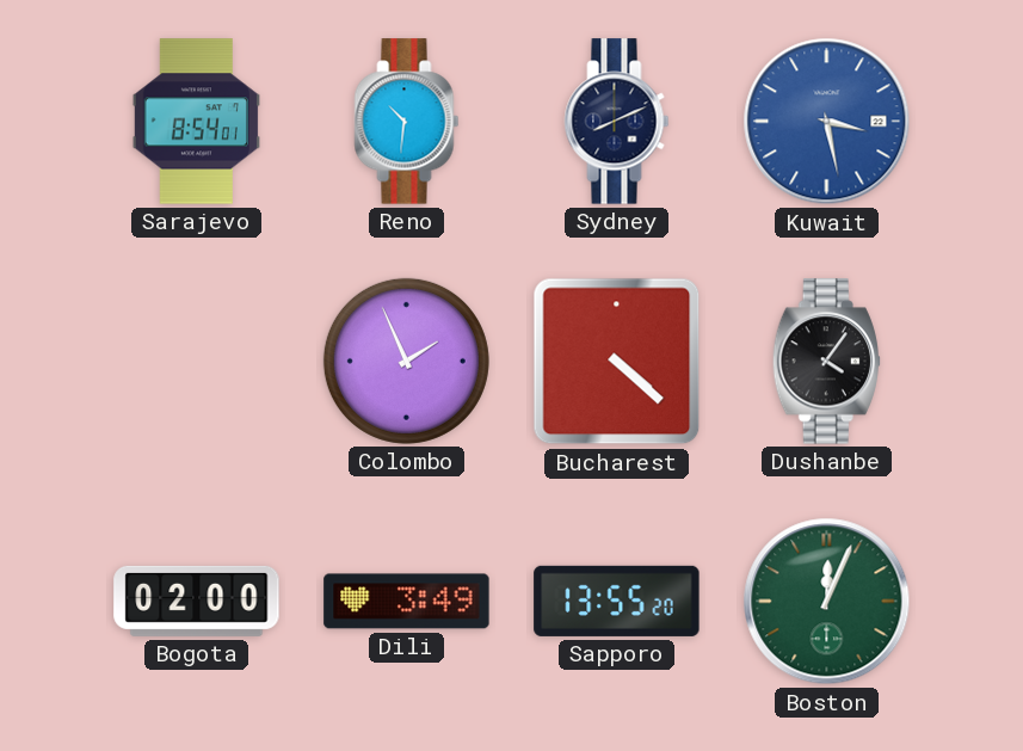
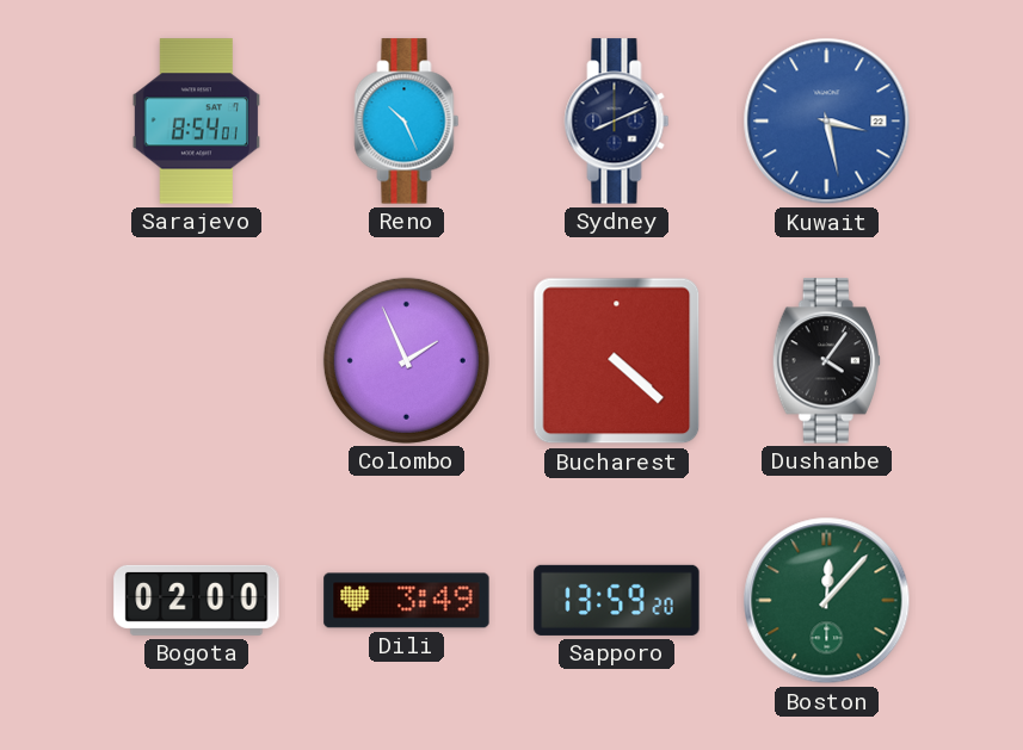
Reno: 10:31 -> 10:26 (407, 122)
Sapporo: 13:55 -> 13:59 (617, 600)
Boston: 12:04 -> 12:07 (827, 601)
